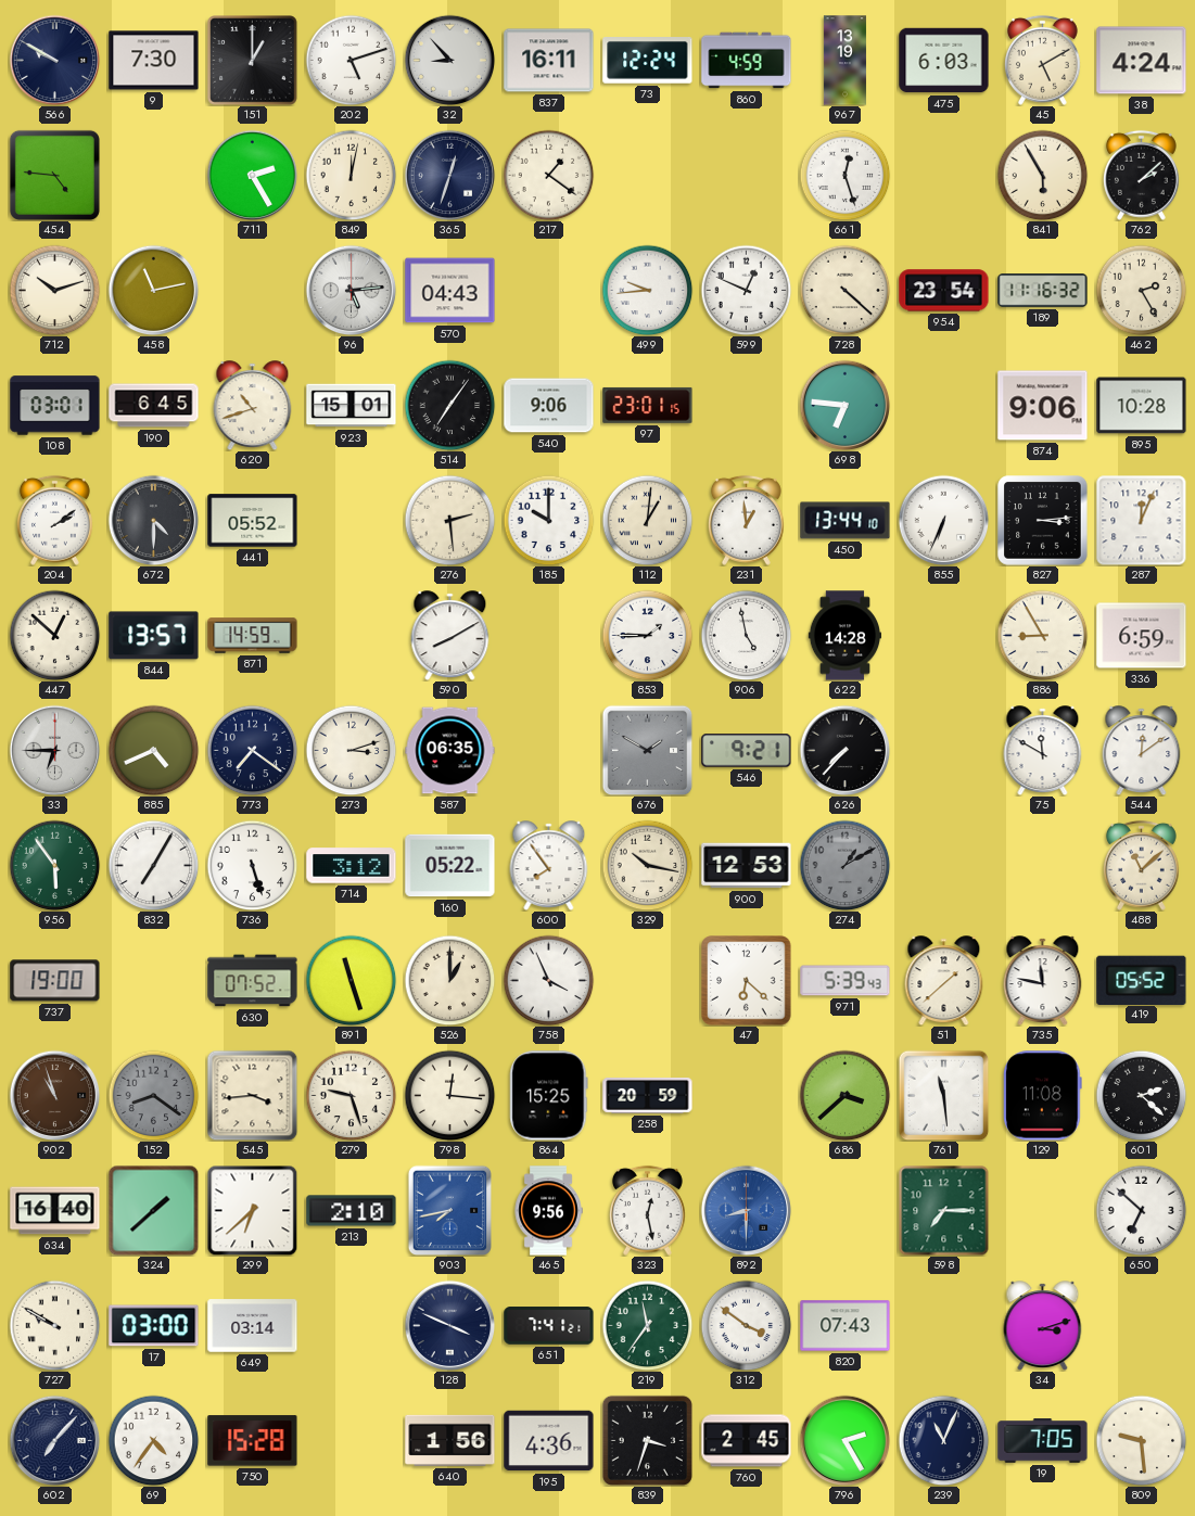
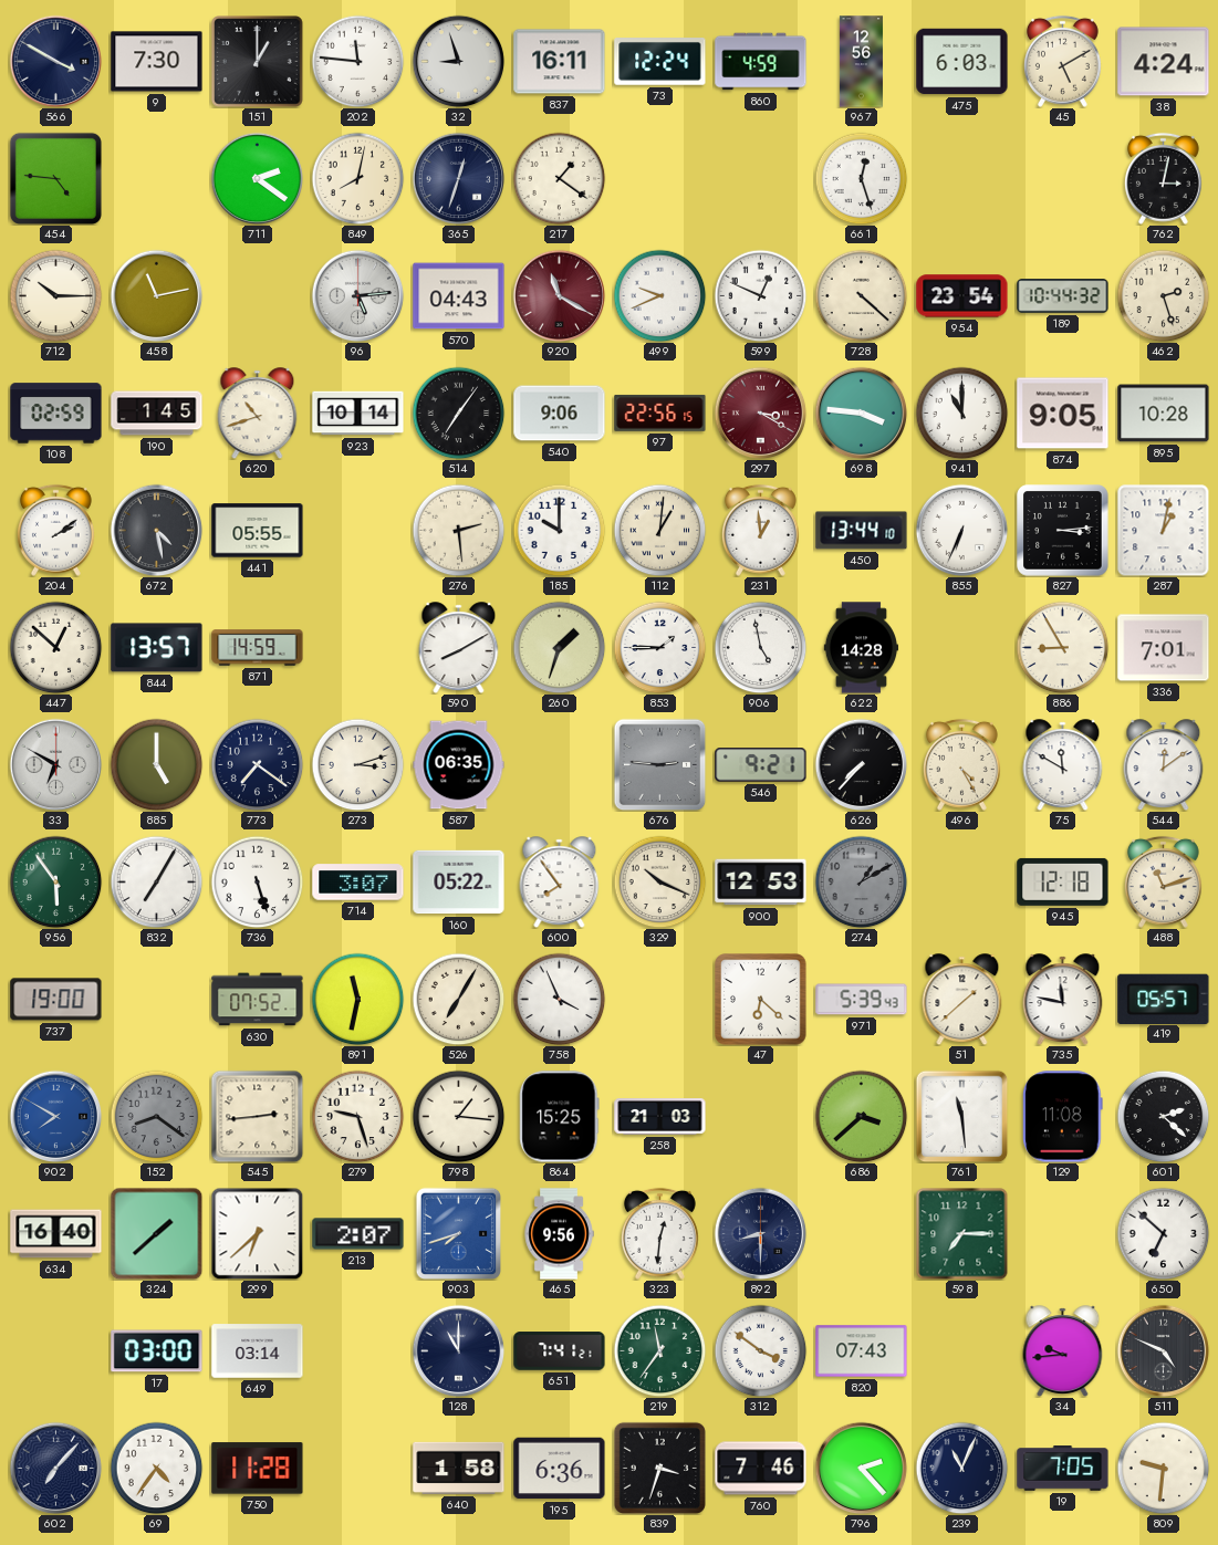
566: 9:50 -> 3:50 (55, 61)
202: 5:12 -> 11:46 (357, 61)
32: 8:53 -> 8:57 (458, 61)
967: 13:19 -> 12:56 (861, 62)
711: 2:25 -> 2:21 (257, 178)
849: 12:02 -> 8:02 (357, 178)
841: 5:55 -> none (1042, 175)
762: 2:08 -> 3:02 (1163, 178)
712: 10:12 -> 10:15 (55, 295)
920: none -> 11:20 (559, 295)
499: 9:44 -> 9:41 (659, 295)
189: 11:16 -> 10:44 (1063, 296)
462: 2:25 -> 2:27 (1163, 295)
108: 03:01 -> 02:59 (56, 414)
190: 6:45 -> 1:45 (157, 414)
923: 15:01 -> 10:14 (358, 414)
97: 23:01 -> 22:56 (660, 413)
297: none -> 3:20 (760, 413)
698: 6:46 -> 3:46 (861, 413)
941: none -> 11:00 (961, 413)
874: 9:06 -> 9:05 (1063, 414)
672: 4:30 -> 4:28 (156, 530)
441: 05:52 -> 05:55 (258, 531)
287: 12:04 -> 1:02 (1163, 530)
260: none -> 1:33 (559, 647)
336: 6:59 -> 7:01 (1164, 648)
33: 6:45 -> 6:50 (55, 764)
885: 4:41 -> 5:00 (156, 764)
676: 1:50 -> 2:46 (659, 764)
496: none -> 4:25 (961, 764)
714: 3:12 -> 3:07 (358, 883)
329: 10:17 -> 10:19 (659, 881)
945: none -> 12:18 (1063, 881)
488: 11:08 -> 11:12 (1163, 881)
891: 11:27 -> 11:32 (357, 999)
526: 1:00 -> 7:05 (458, 999)
419: 05:52 -> 05:57 (1164, 999)
902: 10:57 -> 7:50 (55, 1116)
902 dial: brown -> blue (55, 1116)
545: 3:44 -> 2:44 (257, 1116)
798: 12:16 -> 1:16 (458, 1116)
258: 20:59 -> 21:03 (660, 1117)
213: 2:10 -> 2:07 (358, 1234)
903: 7:43 -> 7:42 (458, 1233)
323: 12:28 -> 12:31 (659, 1233)
892 dial: blue -> navy (760, 1233)
727: 9:50 -> none (54, 1325)
128: 3:49 -> 11:00 (458, 1350)
34: 3:12 -> 9:44 (1063, 1351)
511: none -> 4:49 (1163, 1350)
750: 15:28 -> 11:28 (258, 1469)
640: 1:56 -> 1:58 (459, 1468)
195: 4:36 -> 6:36 (560, 1469)
760: 2:45 -> 7:46 (761, 1469)
796: 2:25 -> 2:23 (861, 1468)
809: 9:29 -> 9:31 (1163, 1468)
